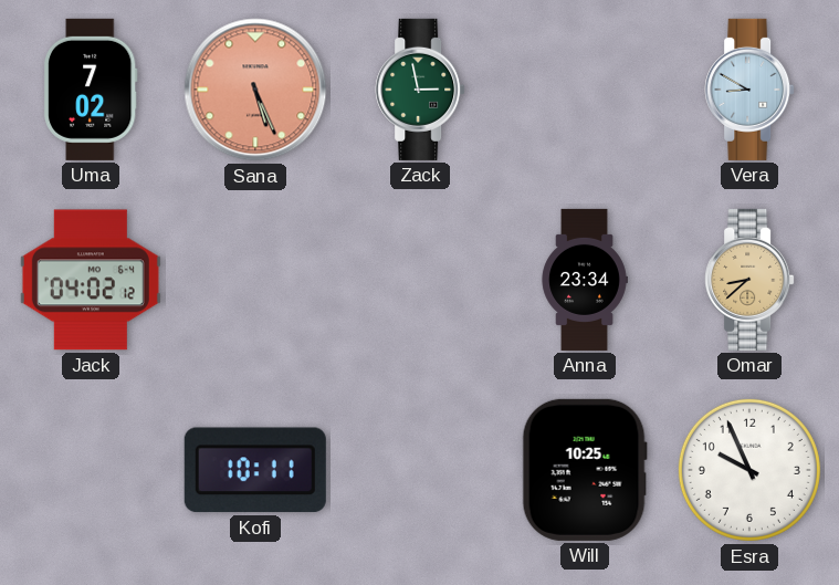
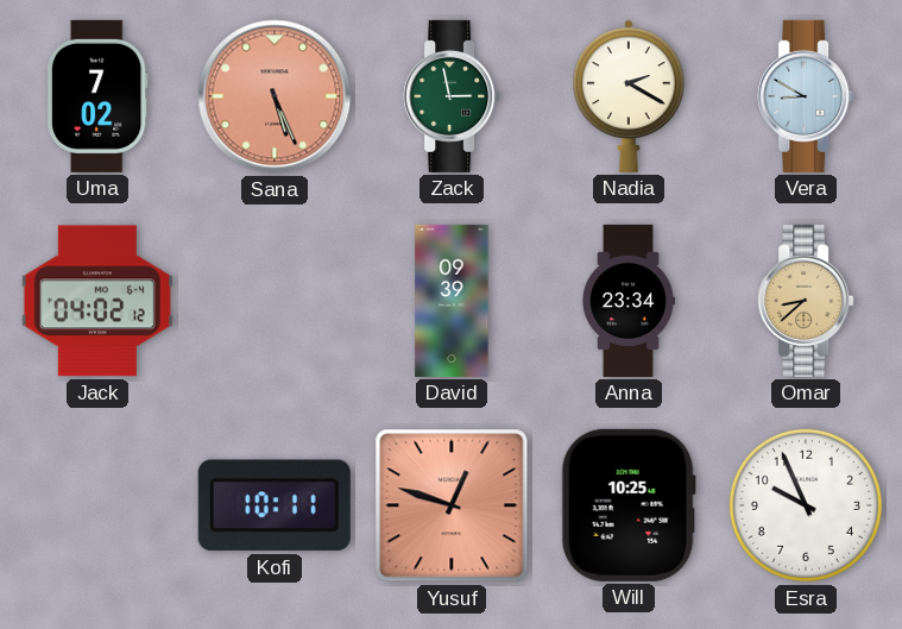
Nadia: none -> 2:20 (629, 96)
David: none -> 09:39 (452, 301)
Yusuf: none -> 12:48 (452, 505)
